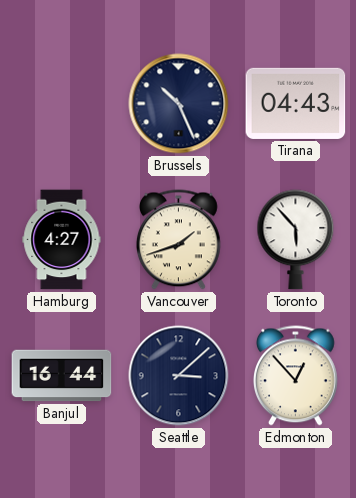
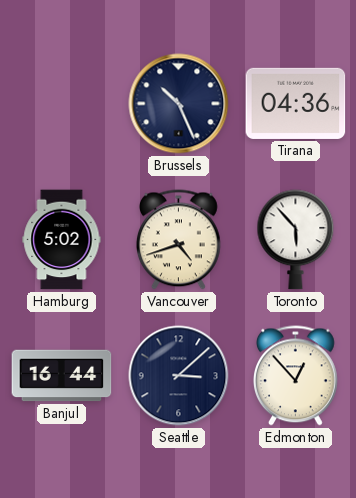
Tirana: 04:43 -> 04:36 (296, 103)
Hamburg: 4:27 -> 5:02 (62, 240)
Vancouver: 1:42 -> 4:42 (178, 240)
